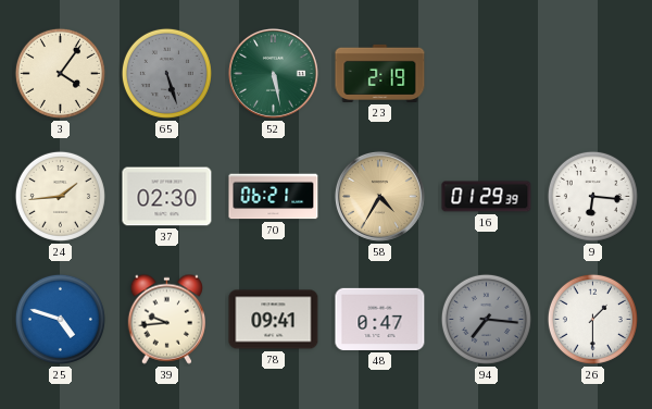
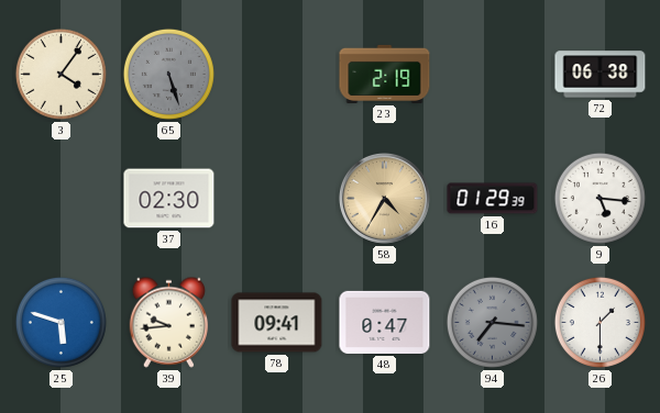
52: 5:28 -> none (273, 73)
72: none -> 06:38 (601, 75)
24: 1:44 -> none (60, 196)
70: 06:21 -> none (274, 197)
9: 6:16 -> 5:16 (599, 198)
25: 4:48 -> 5:48 (61, 322)
